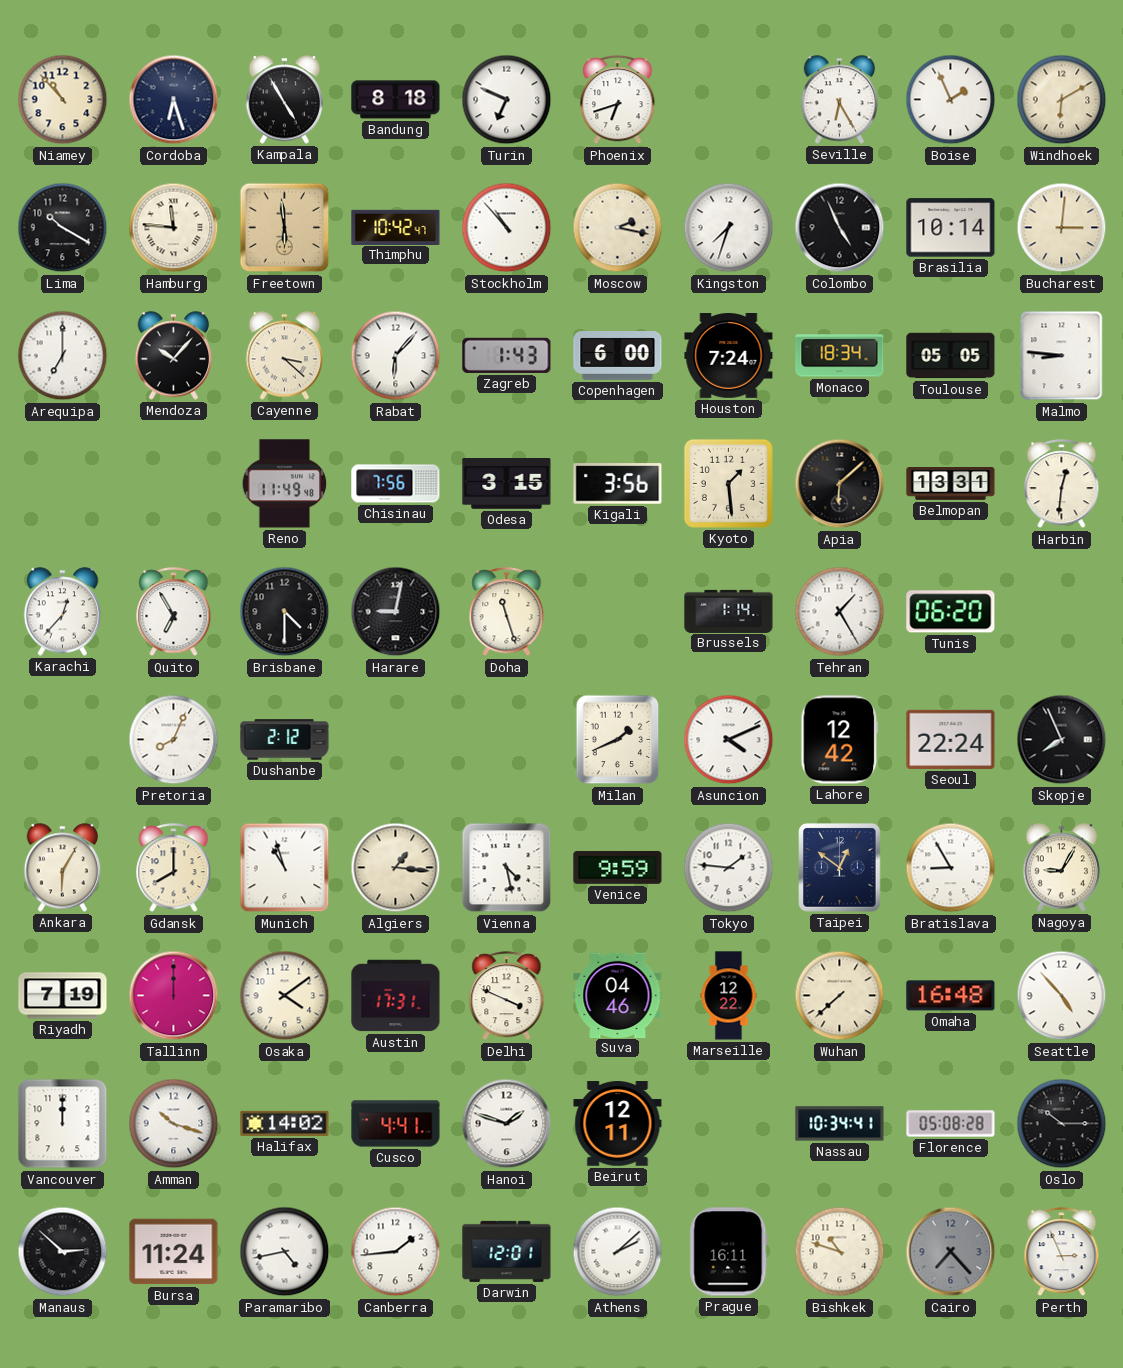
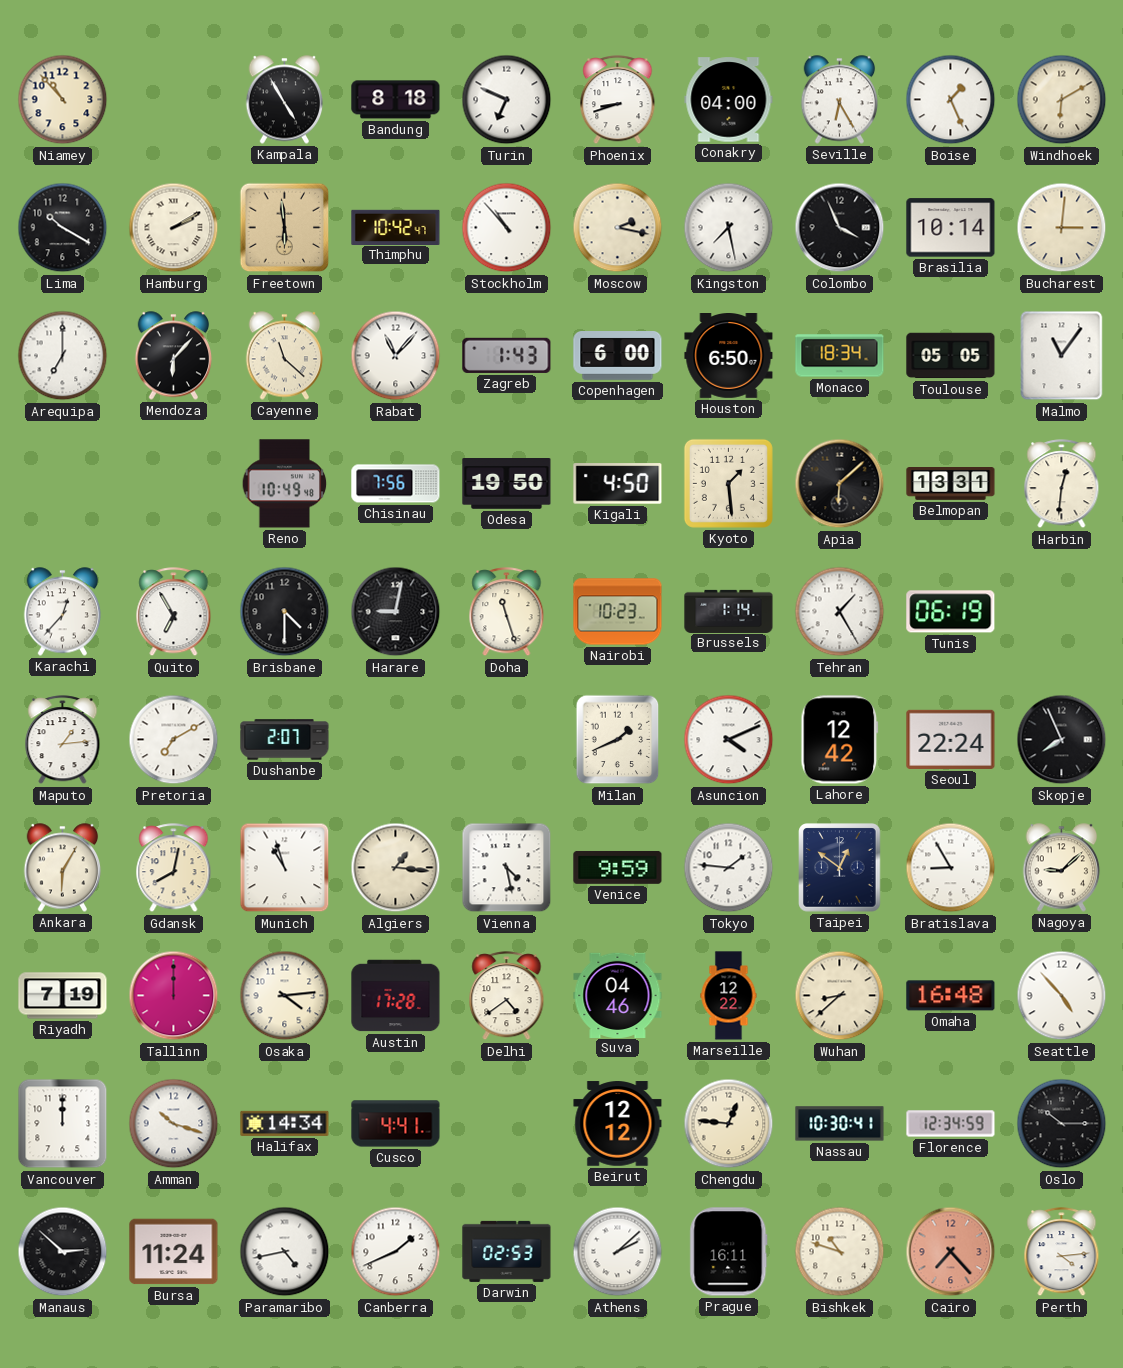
Cordoba: 6:27 -> none (174, 100)
Phoenix: 6:42 -> 8:42 (618, 100)
Conakry: none -> 04:00 (729, 100)
Boise: 1:56 -> 1:26 (951, 100)
Hamburg: 11:46 -> 2:10 (174, 228)
Kingston: 7:33 -> 7:28 (729, 228)
Colombo: 4:56 -> 3:56 (840, 228)
Mendoza: 10:07 -> 6:07 (174, 356)
Cayenne: 3:22 -> 11:22 (285, 356)
Rabat: 6:07 -> 11:07 (396, 356)
Houston: 7:24 -> 6:50 (729, 356)
Malmo: 8:46 -> 11:06 (1062, 356)
Reno: 11:49 -> 10:49 (285, 484)
Odesa: 3:15 -> 19:50 (507, 484)
Kigali: 3:56 -> 4:50 (618, 484)
Nairobi: none -> 10:23 (618, 612)
Tunis: 06:20 -> 06:19 (951, 612)
Maputo: none -> 1:14 (63, 740)
Pretoria: 8:04 -> 7:10 (174, 740)
Dushanbe: 2:12 -> 2:07 (285, 740)
Gdansk: 8:00 -> 8:02 (174, 868)
Nagoya: 9:05 -> 9:08 (1062, 868)
Osaka: 4:09 -> 4:14 (285, 996)
Austin: 17:31 -> 17:28 (396, 996)
Delhi: 3:49 -> 4:39 (507, 996)
Wuhan: 7:38 -> 8:38 (840, 996)
Halifax: 14:02 -> 14:34 (285, 1123)
Hanoi: 1:48 -> none (507, 1124)
Beirut: 12:11 -> 12:12 (618, 1124)
Chengdu: none -> 12:46 (729, 1124)
Nassau: 10:34 -> 10:30 (840, 1124)
Florence: 05:08 -> 12:34 (951, 1124)
Canberra: 1:44 -> 1:41 (396, 1252)
Darwin: 12:01 -> 02:53 (507, 1251)
Cairo dial: grey -> salmon (951, 1252)
Perth: 2:56 -> 4:14 (1062, 1252)
